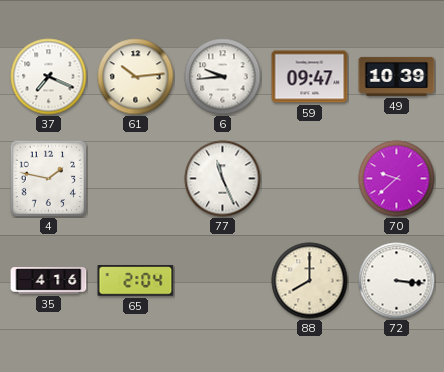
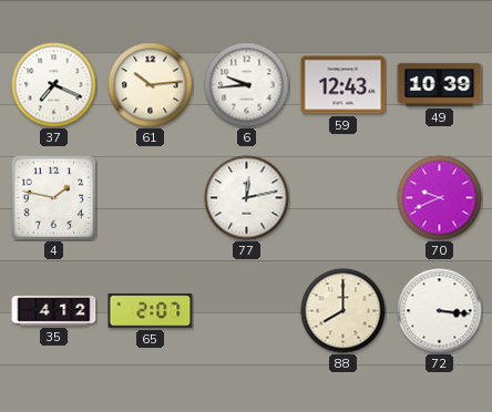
59: 09:47 -> 12:43 (344, 85)
77: 11:26 -> 12:13 (247, 198)
70: 9:38 -> 9:41 (440, 198)
35: 4:16 -> 4:12 (54, 311)
65: 2:04 -> 2:07 (151, 311)
